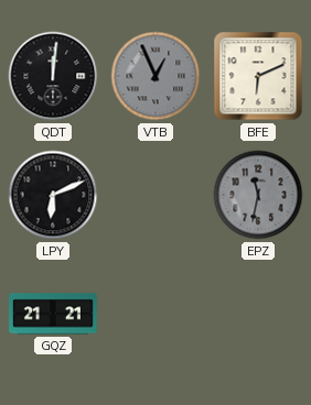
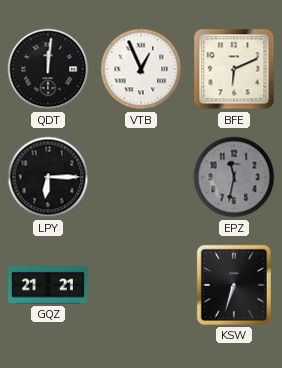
VTB dial: grey -> white (141, 69)
LPY: 6:11 -> 6:15 (48, 177)
KSW: none -> 6:33 (234, 285)
